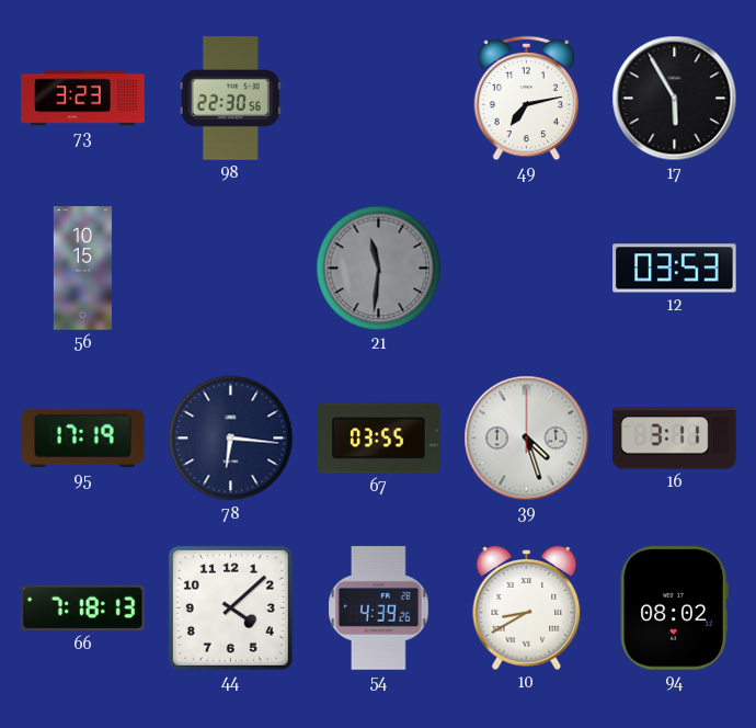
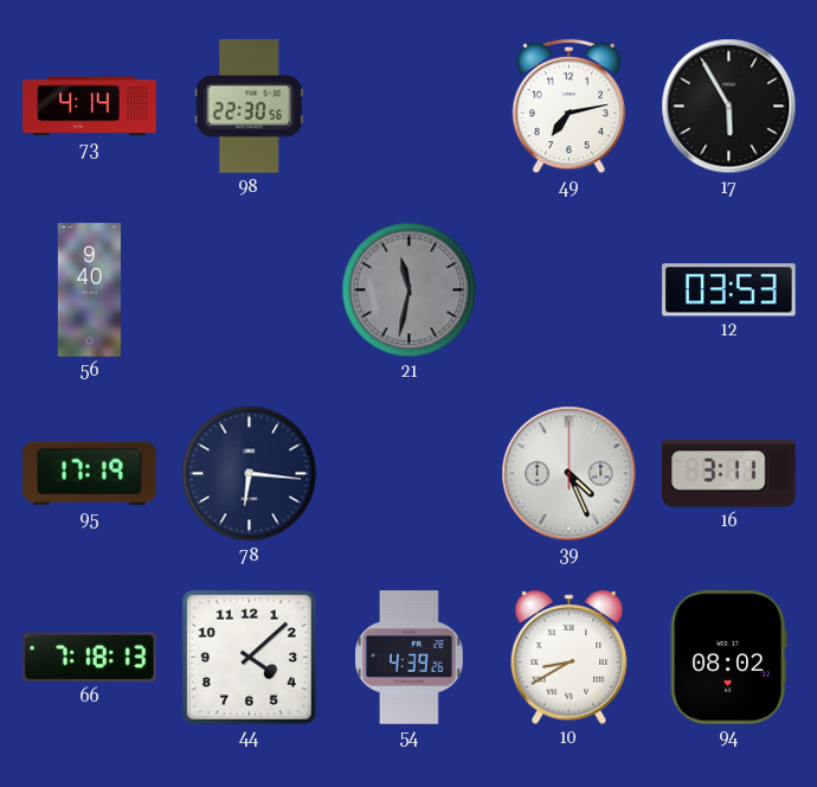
73: 3:23 -> 4:14 (90, 107)
56: 10:15 -> 9:40 (89, 290)
21: 11:31 -> 11:32 (410, 290)
67: 03:55 -> none (379, 439)
39: 4:27 -> 4:26 (570, 474)
